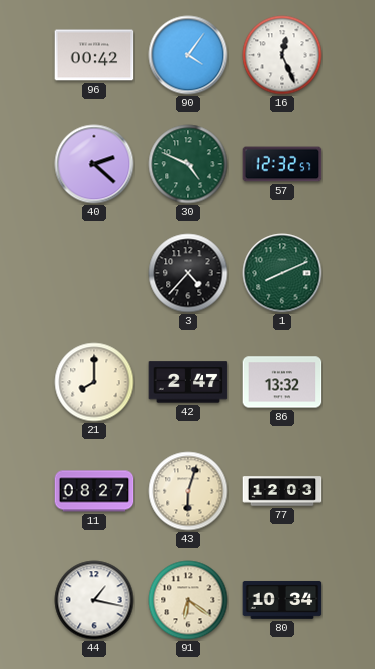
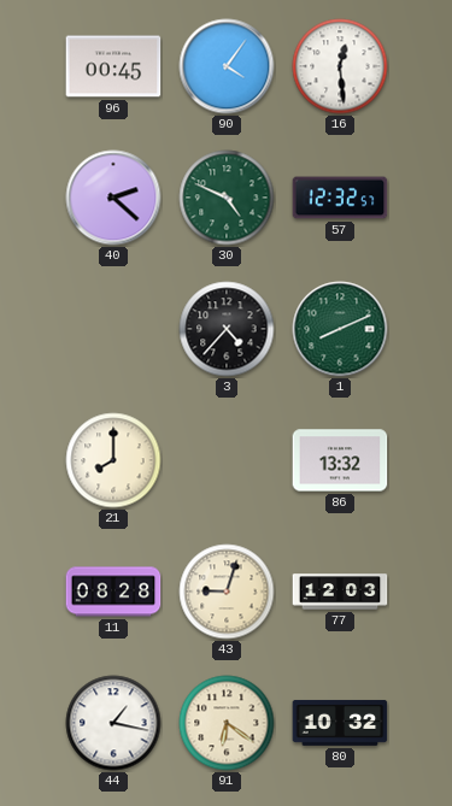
96: 00:42 -> 00:45 (113, 66)
16: 12:26 -> 12:29 (340, 66)
42: 2:47 -> none (188, 382)
11: 08:27 -> 08:28 (113, 592)
43: 6:03 -> 9:03 (227, 592)
80: 10:34 -> 10:32 (340, 723)
